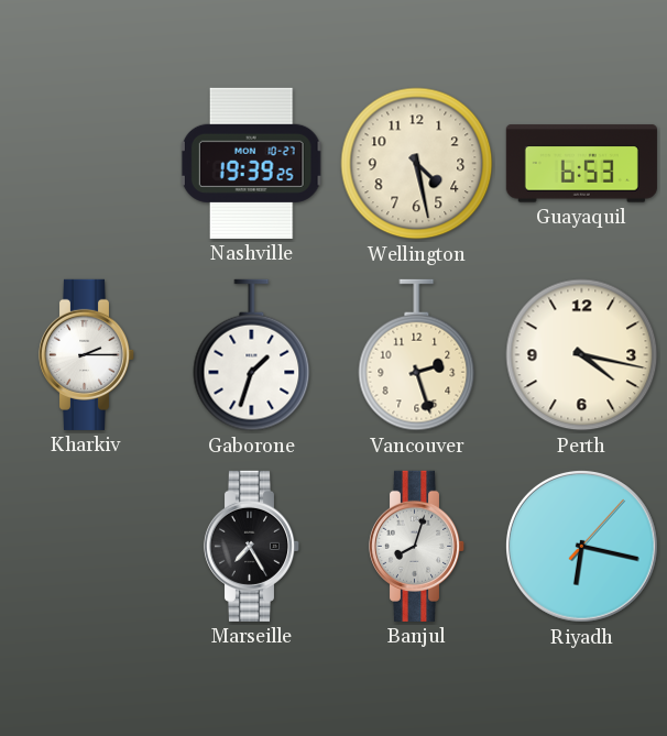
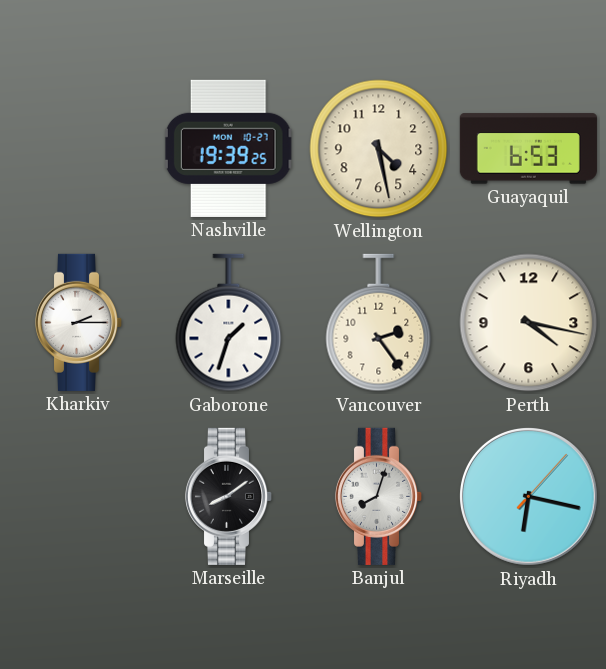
Vancouver: 2:27 -> 2:24 (379, 323)
Marseille: 7:25 -> 8:09 (229, 496)
